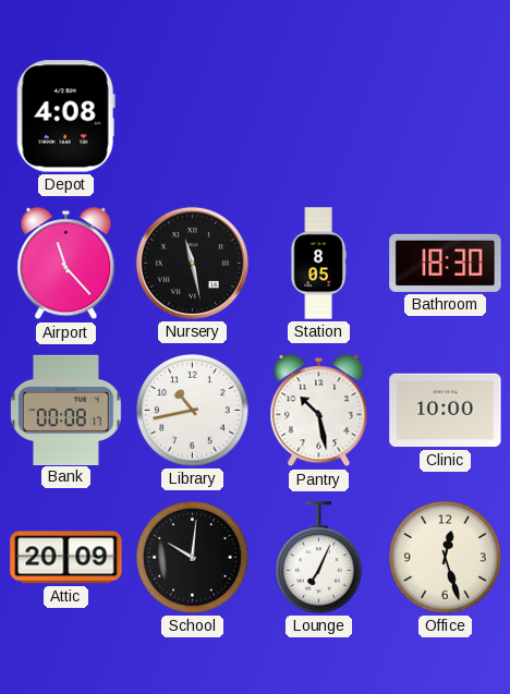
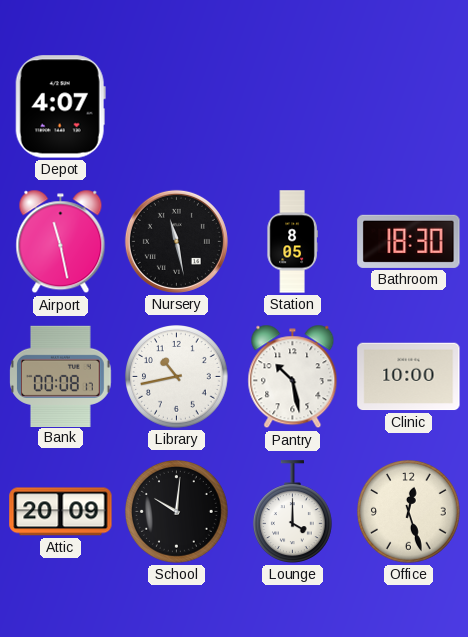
Depot: 4:08 -> 4:07 (60, 107)
Airport: 11:23 -> 11:28 (61, 242)
Lounge: 7:04 -> 4:00 (292, 512)
